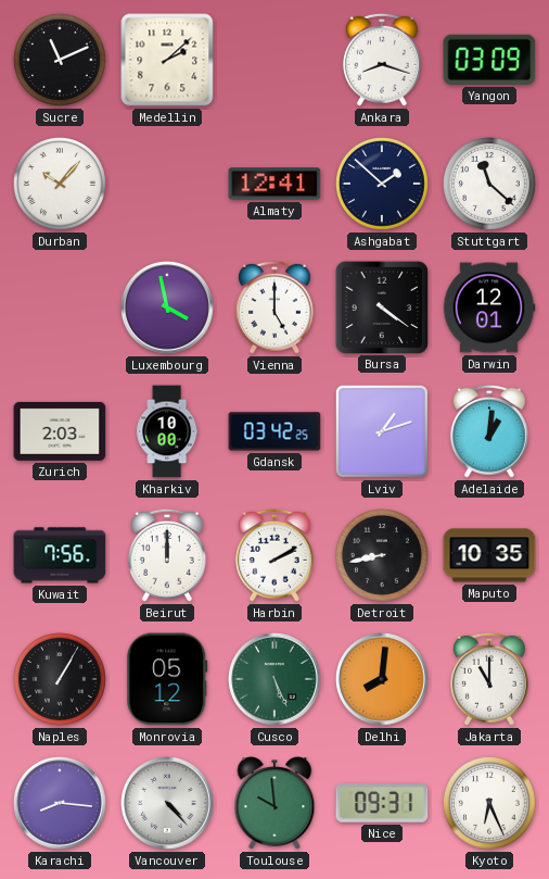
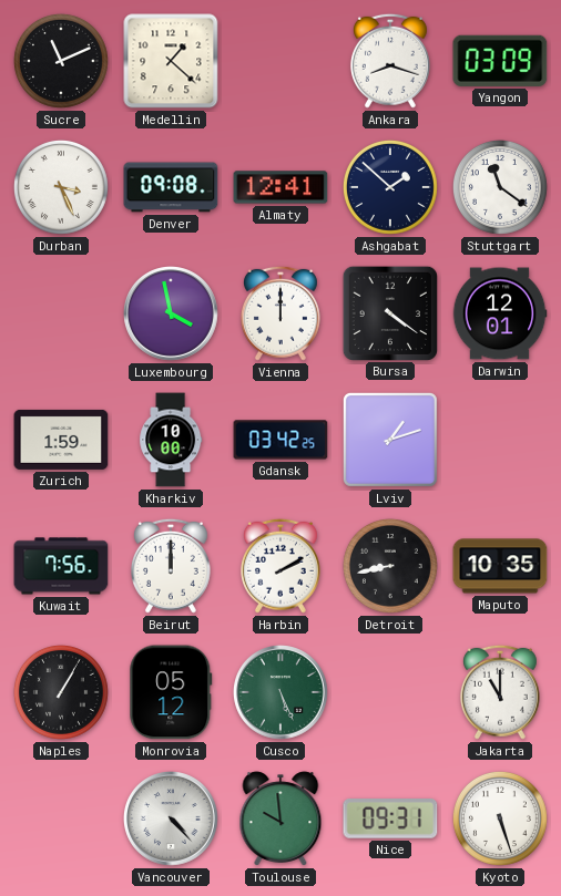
Medellin: 2:08 -> 1:22 (171, 61)
Durban: 10:07 -> 3:26 (61, 187)
Denver: none -> 09:08 (171, 187)
Stuttgart: 11:22 -> 11:21 (500, 187)
Vienna: 5:00 -> 12:00 (280, 313)
Zurich: 2:03 -> 1:59 (61, 440)
Adelaide: 1:01 -> none (489, 431)
Delhi: 8:01 -> none (383, 680)
Karachi: 8:16 -> none (61, 804)
Kyoto: 6:26 -> 5:27 (500, 818)
